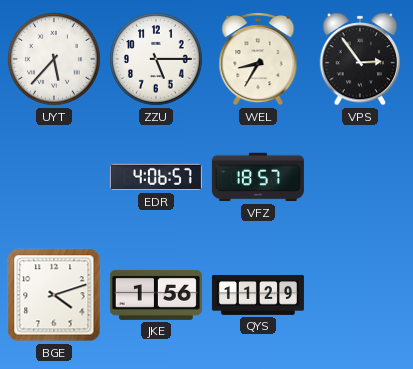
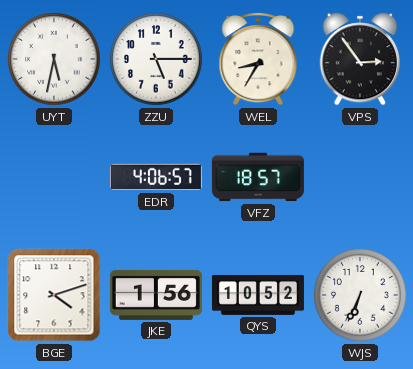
UYT: 5:37 -> 5:32 (54, 59)
QYS: 11:29 -> 10:52 (258, 295)
WJS: none -> 6:34 (360, 295)
